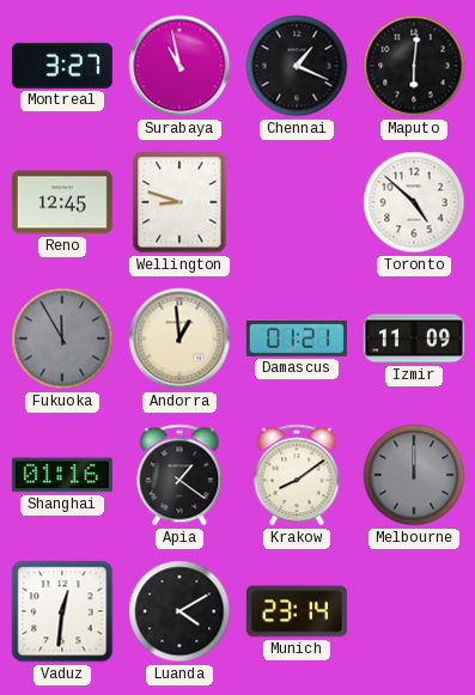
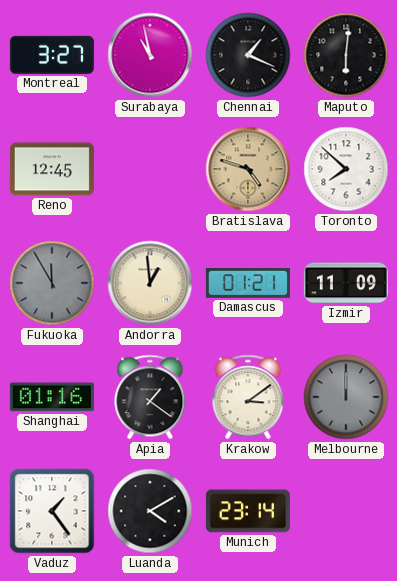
Wellington: 8:48 -> none (179, 202)
Bratislava: none -> 4:48 (248, 169)
Toronto: 4:52 -> 7:52 (346, 169)
Krakow: 8:09 -> 3:09 (248, 397)
Vaduz: 12:31 -> 1:24 (52, 511)
